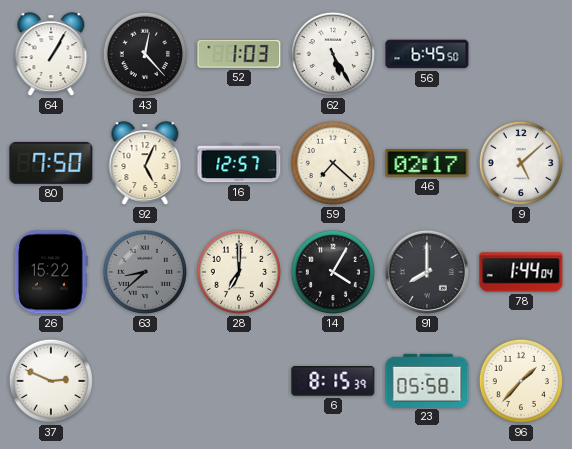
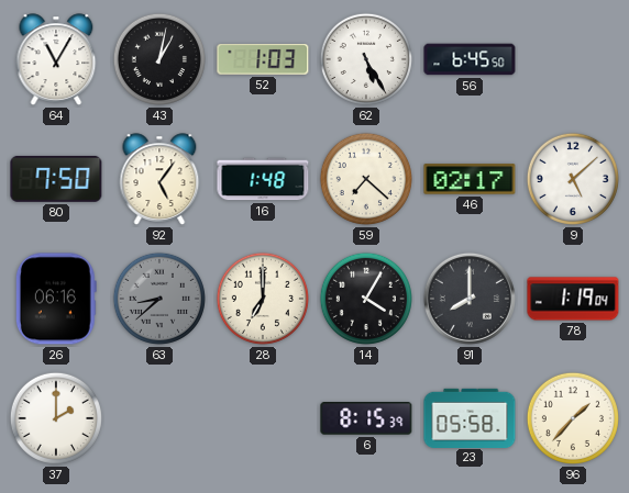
64: 1:05 -> 11:05 (56, 59)
43: 12:23 -> 1:02 (159, 59)
92: 5:04 -> 5:06 (159, 179)
16: 12:57 -> 1:48 (263, 179)
26: 15:22 -> 06:16 (56, 299)
78: 1:44 -> 1:19 (573, 299)
37: 2:49 -> 2:00 (56, 418)
